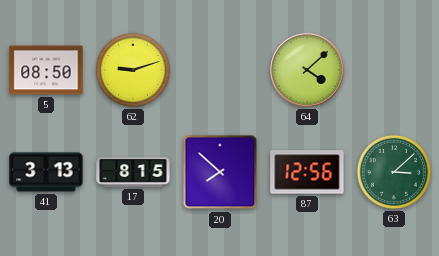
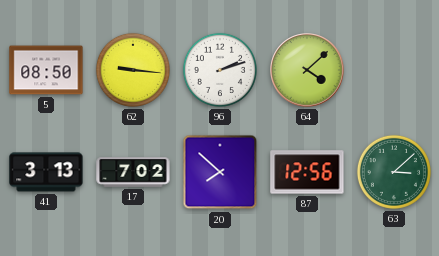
62: 9:12 -> 9:16 (133, 70)
96: none -> 2:12 (220, 70)
17: 8:15 -> 7:02 (133, 172)
